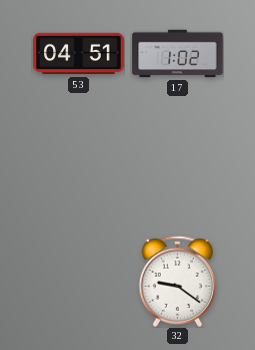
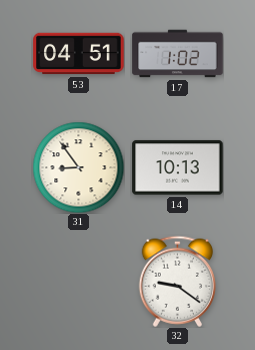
31: none -> 8:54 (78, 167)
14: none -> 10:13 (178, 168)
